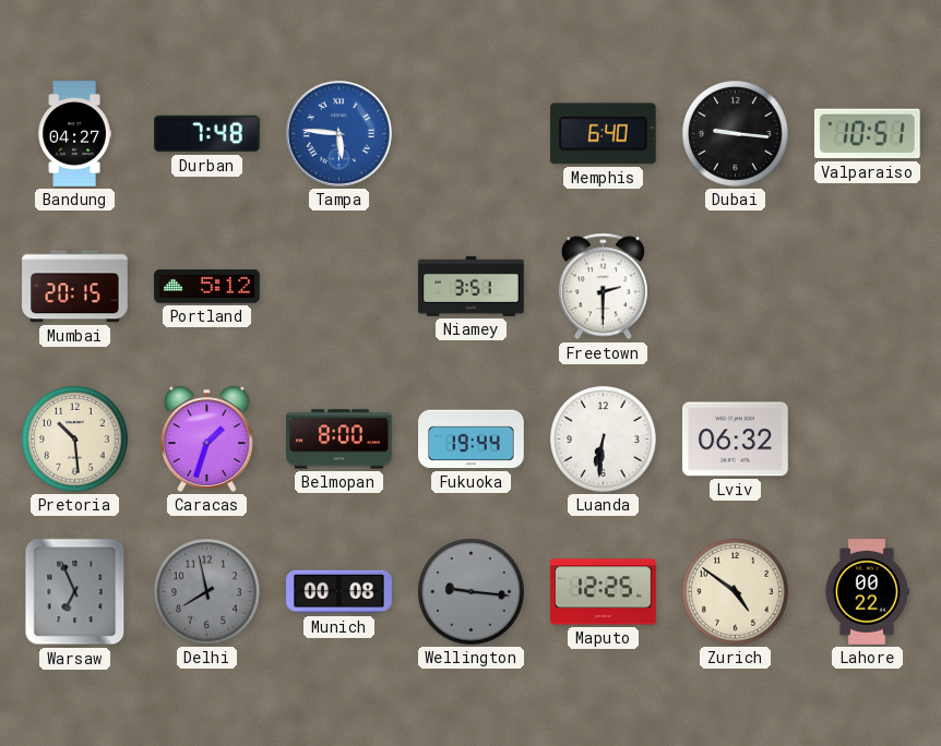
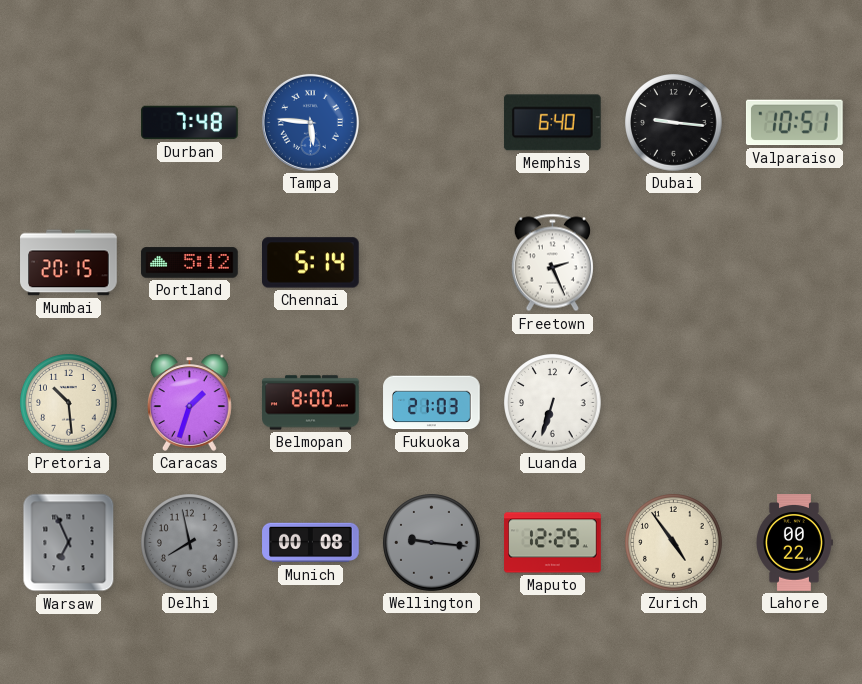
Bandung: 04:27 -> none (74, 134)
Chennai: none -> 5:14 (311, 263)
Niamey: 3:51 -> none (472, 286)
Freetown: 2:30 -> 2:26 (552, 263)
Fukuoka: 19:44 -> 21:03 (432, 403)
Luanda: 6:31 -> 6:33 (553, 403)
Lviv: 06:32 -> none (736, 440)
Zurich: 4:51 -> 4:54 (674, 543)
